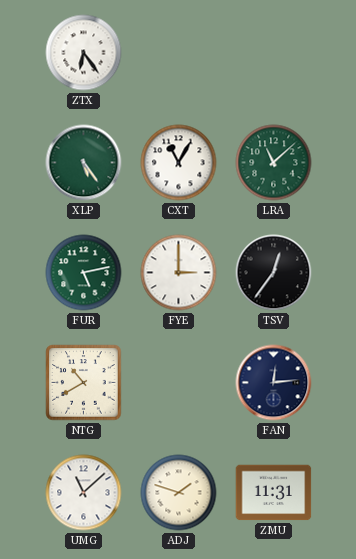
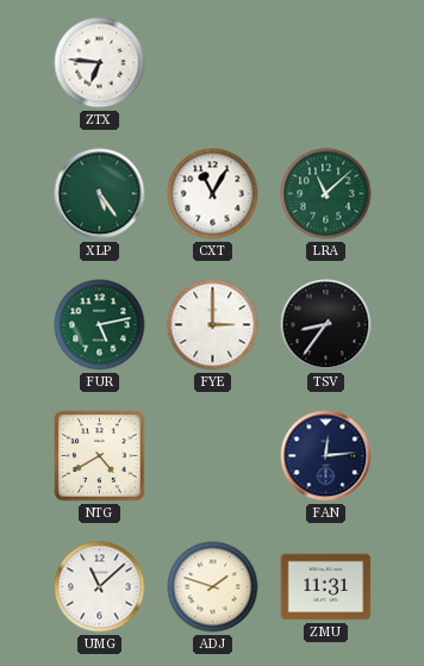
ZTX: 6:24 -> 6:46 (100, 63)
TSV: 12:36 -> 8:36 (326, 325)
NTG: 10:40 -> 4:40 (100, 456)
